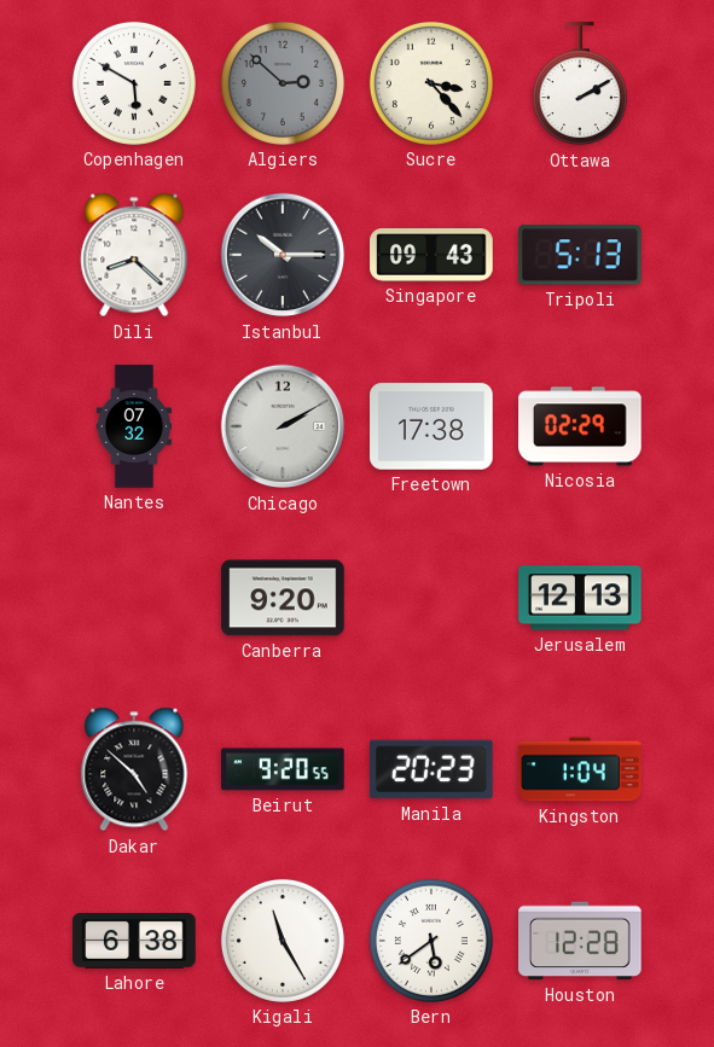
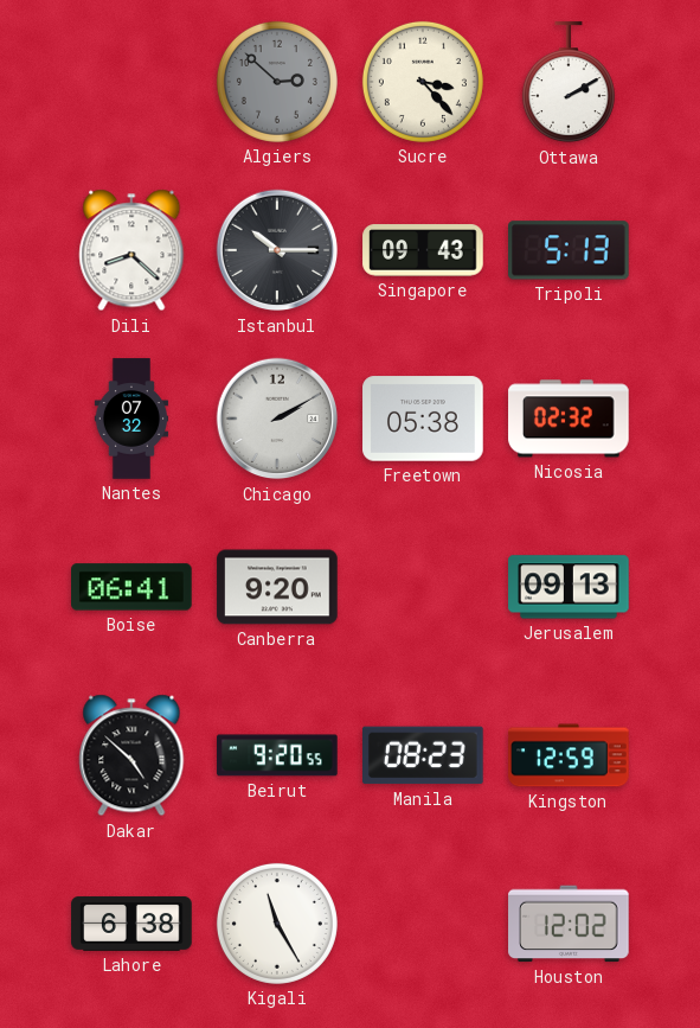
Copenhagen: 5:50 -> none (134, 83)
Freetown: 17:38 -> 05:38 (423, 419)
Nicosia: 02:29 -> 02:32 (569, 419)
Boise: none -> 06:41 (131, 587)
Jerusalem: 12:13 -> 09:13 (569, 587)
Manila: 20:23 -> 08:23 (424, 755)
Kingston: 1:04 -> 12:59 (569, 755)
Bern: 5:39 -> none (431, 941)
Houston: 12:28 -> 12:02 (569, 924)
